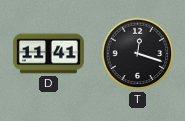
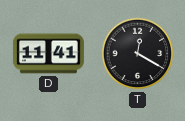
T: 12:18 -> 12:20 (138, 54)
